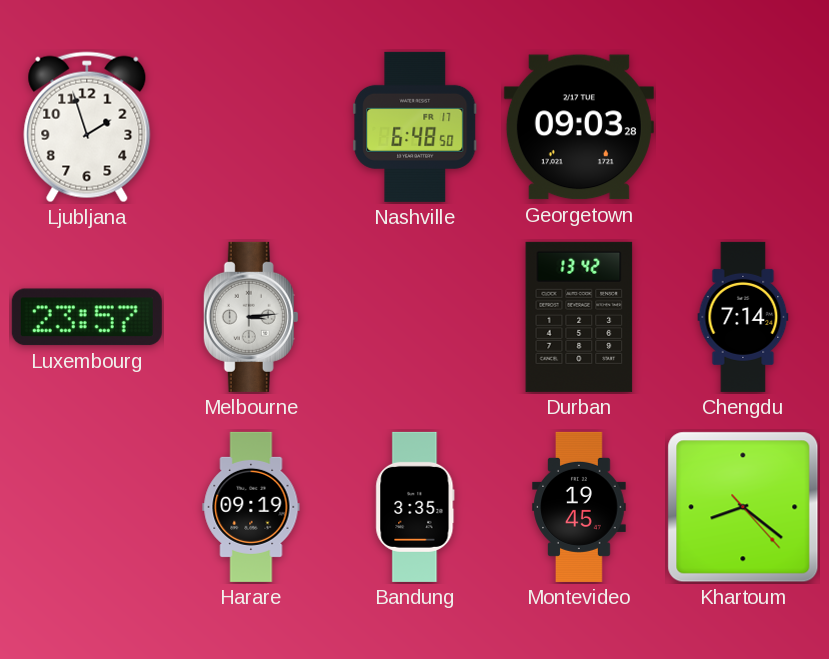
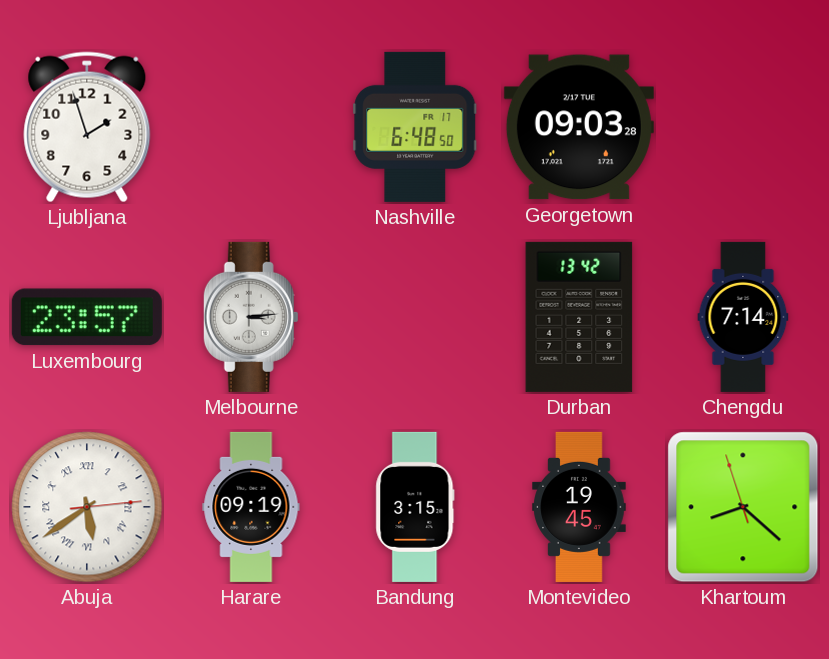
Abuja: none -> 5:39 (87, 507)
Bandung: 3:35 -> 3:15 (415, 507)
Khartoum: 8:21:23 -> 8:21:57 (743, 507)
